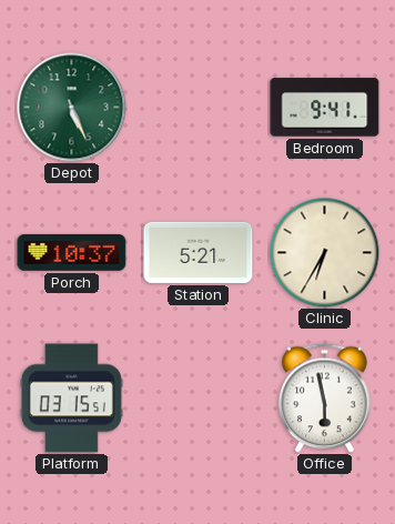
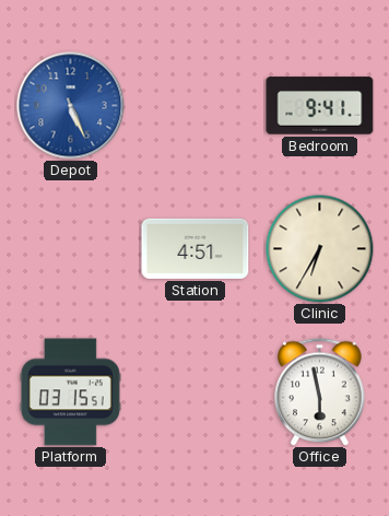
Depot dial: green -> blue (71, 106)
Porch: 10:37 -> none (72, 253)
Station: 5:21 -> 4:51 (196, 248)
